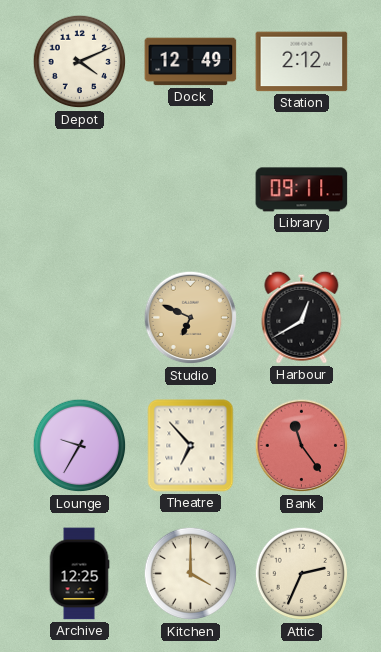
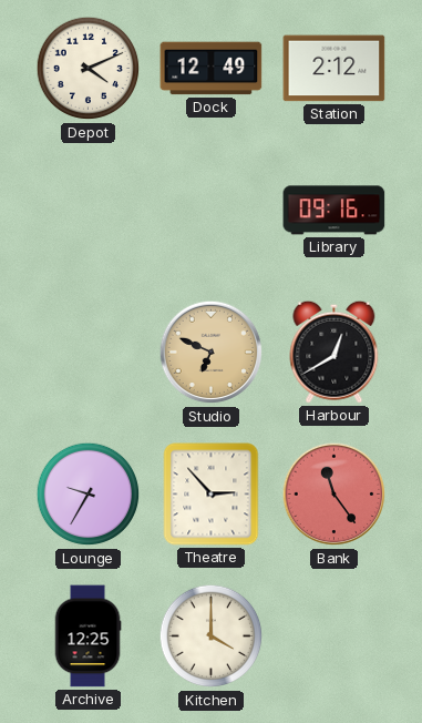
Library: 09:11 -> 09:16 (334, 211)
Theatre: 6:53 -> 2:53 (212, 495)
Attic: 2:34 -> none (302, 574)
